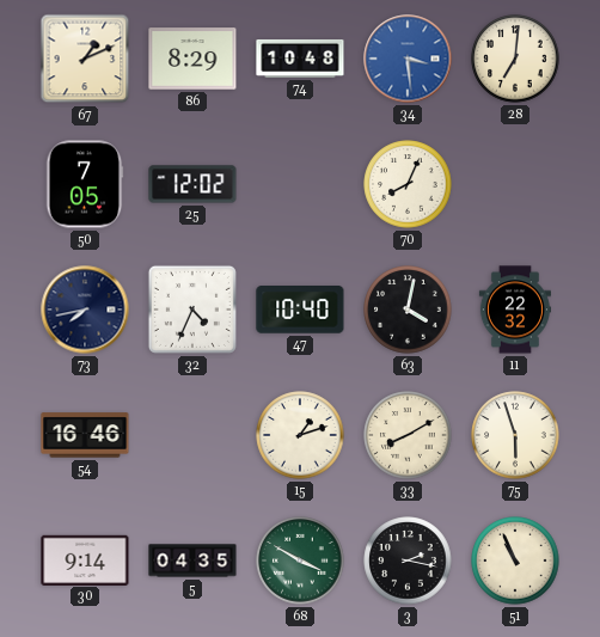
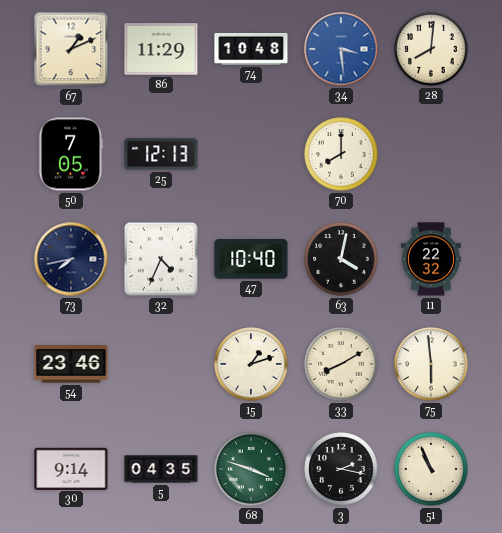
86: 8:29 -> 11:29 (161, 49)
28: 7:01 -> 8:01 (431, 49)
25: 12:02 -> 12:13 (161, 154)
70: 8:04 -> 8:00 (341, 154)
54: 16:46 -> 23:46 (71, 364)
75: 5:57 -> 5:59 (431, 364)
68: 3:50 -> 3:48 (251, 469)
